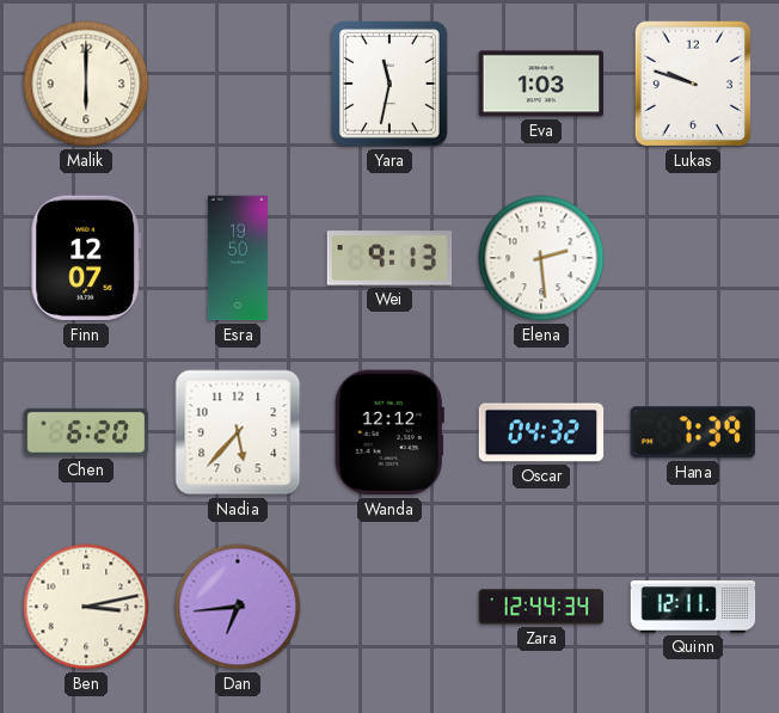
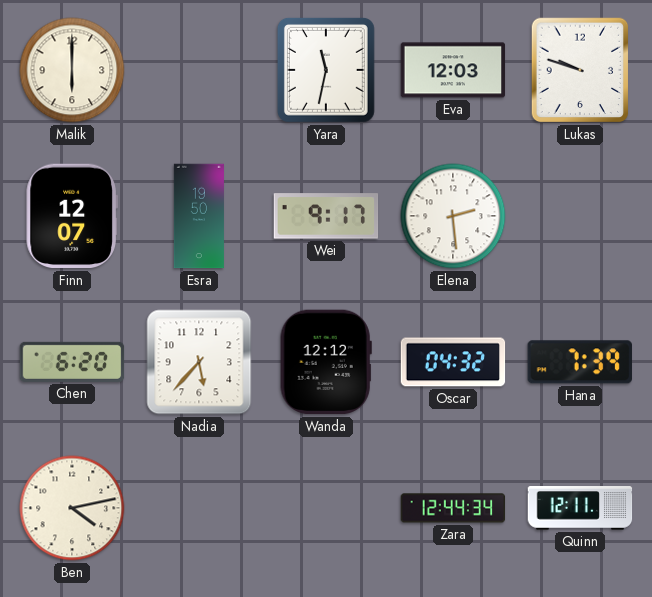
Eva: 1:03 -> 12:03 (453, 70)
Wei: 9:13 -> 9:17 (326, 216)
Ben: 3:13 -> 4:13 (72, 508)
Dan: 6:44 -> none (238, 607)
